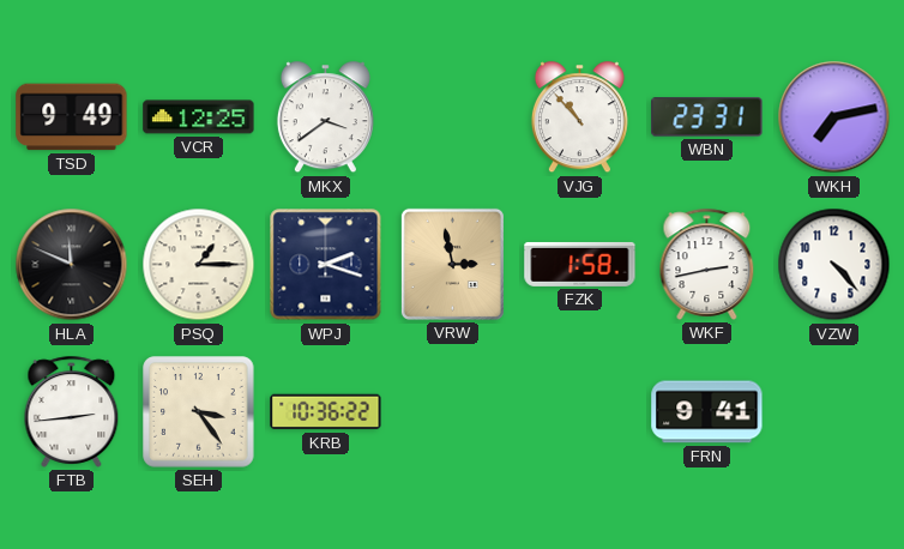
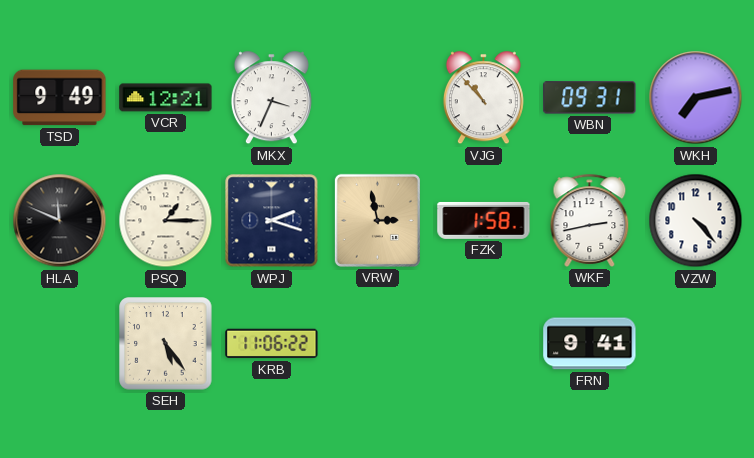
VCR: 12:25 -> 12:21 (166, 98)
MKX: 3:39 -> 3:34 (271, 98)
WBN: 23:31 -> 09:31 (590, 98)
FTB: 2:44 -> none (72, 411)
SEH: 3:24 -> 5:24 (166, 344)
KRB: 10:36 -> 11:06 (272, 344)
